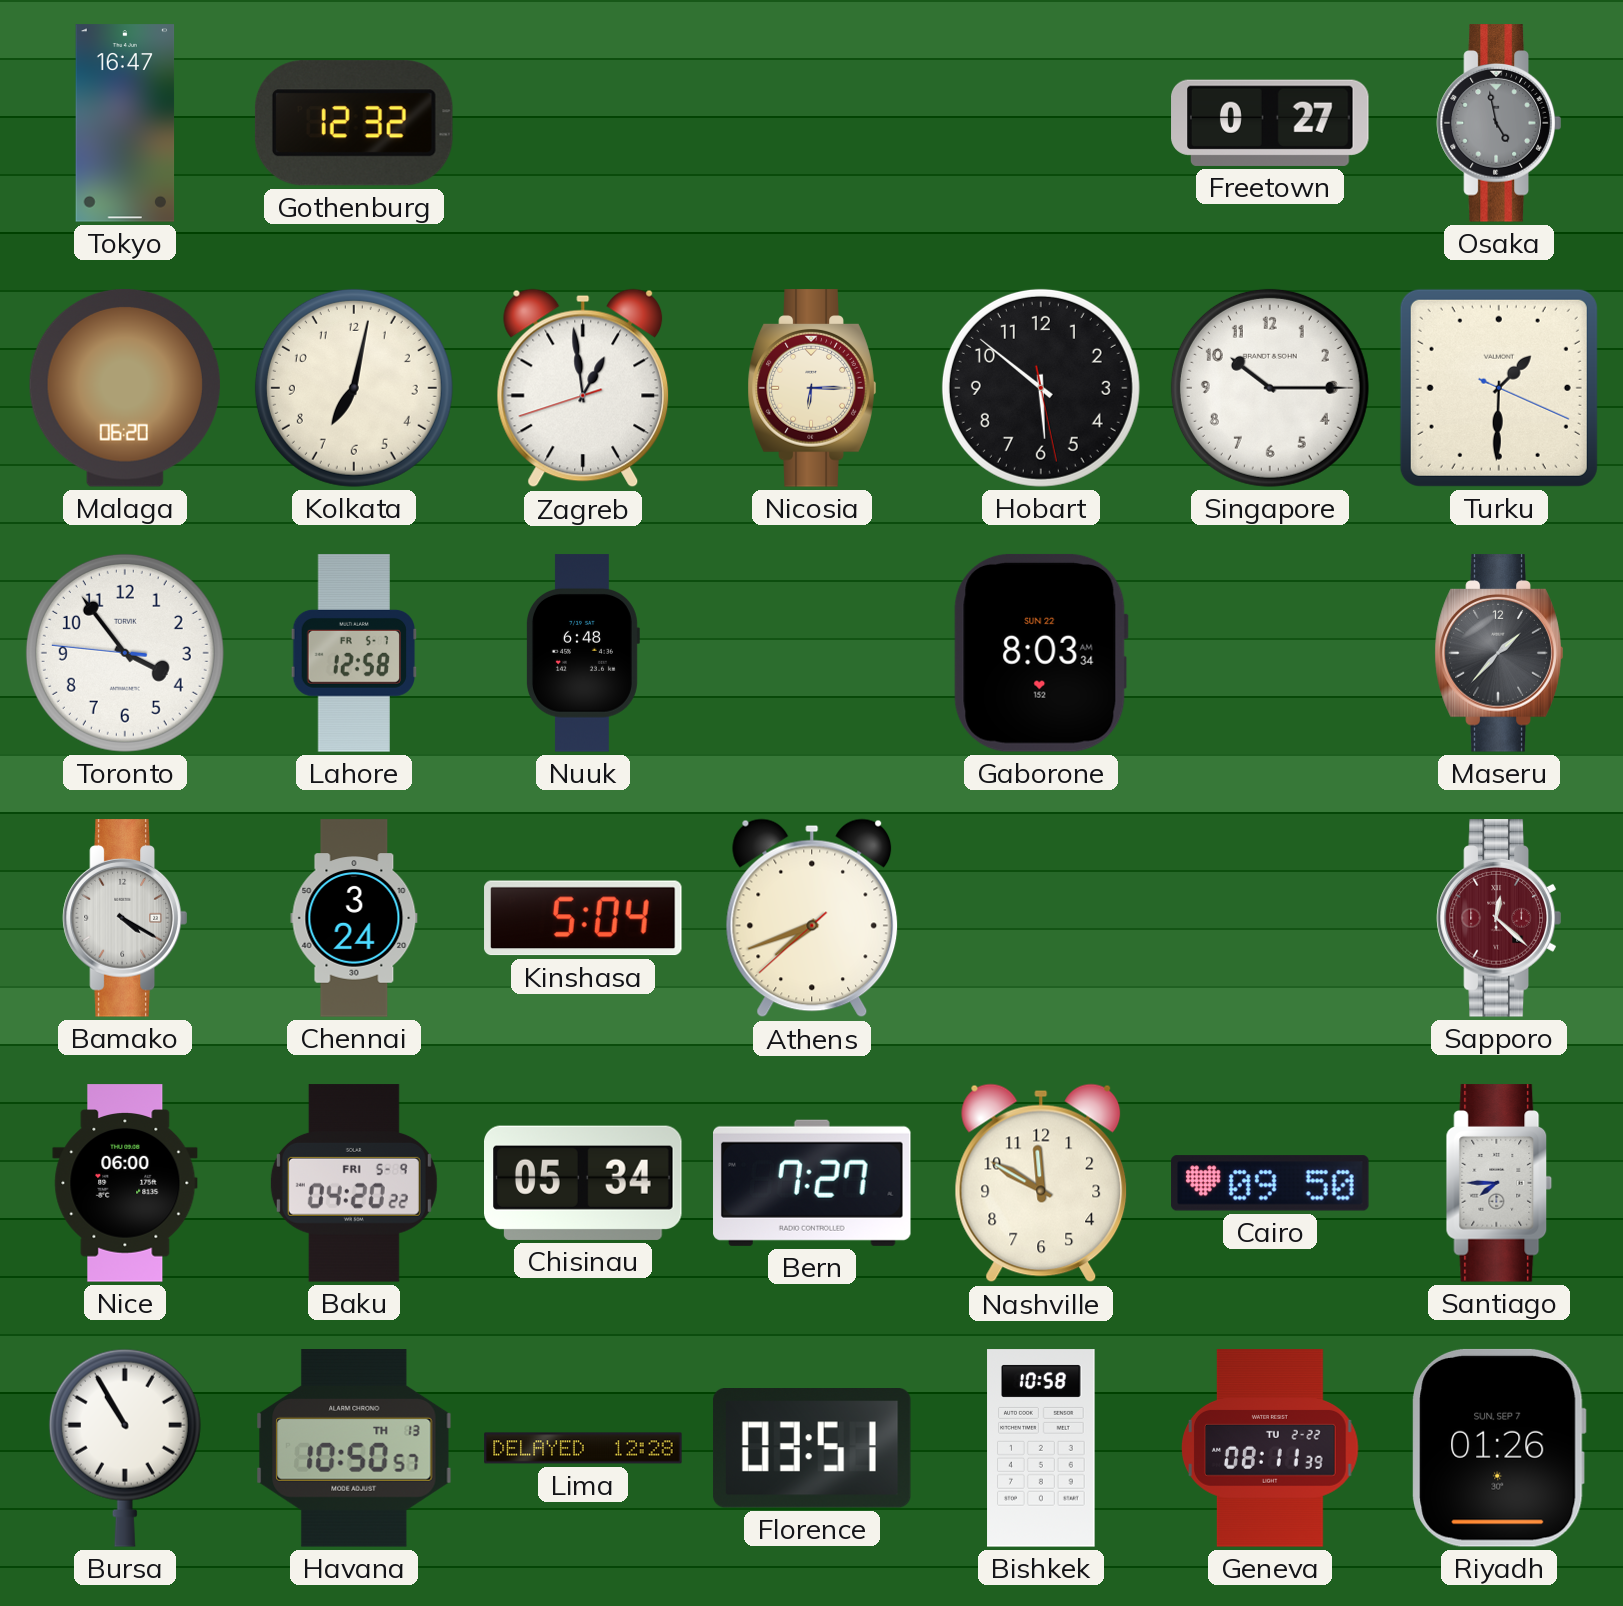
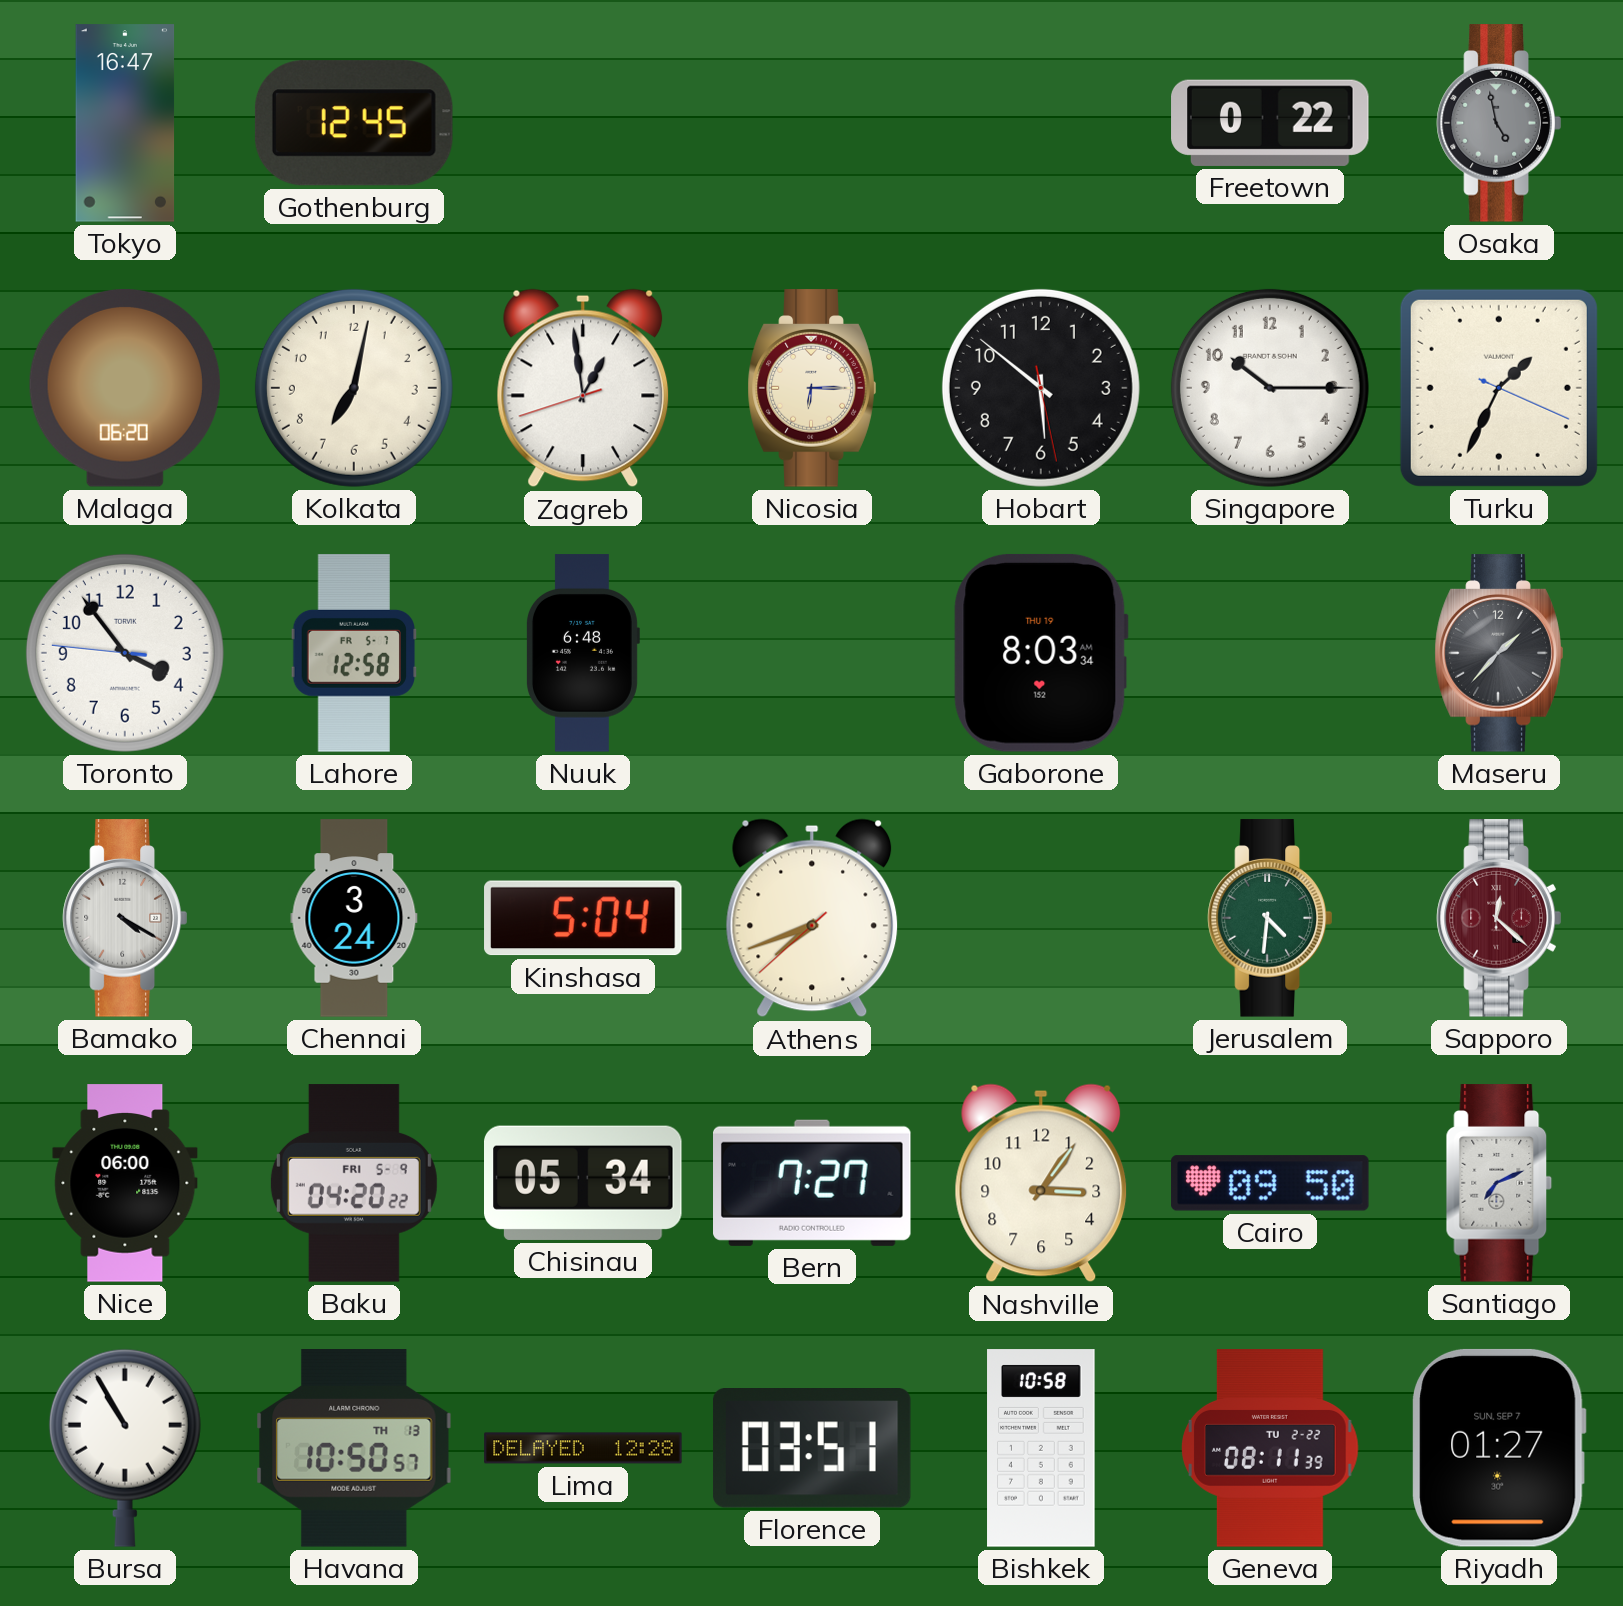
Gothenburg: 12:32 -> 12:45 (354, 123)
Freetown: 0:27 -> 0:22 (1270, 123)
Turku: 1:30 -> 1:34 (1499, 388)
Gaborone date: SUN 22 -> THU 19 (1041, 653)
Jerusalem: none -> 4:31 (1270, 918)
Nashville: 11:50 -> 3:06 (1041, 1183)
Santiago: 7:45 -> 7:11 (1499, 1183)
Riyadh: 01:26 -> 01:27 (1499, 1448)
